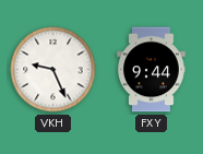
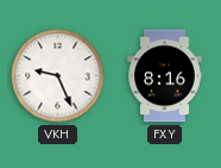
FXY: 9:44 -> 8:16 (165, 76)
